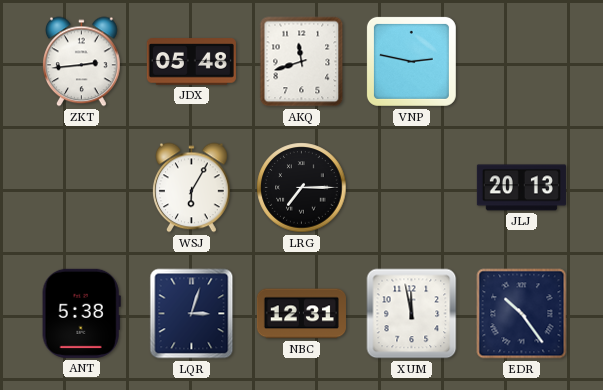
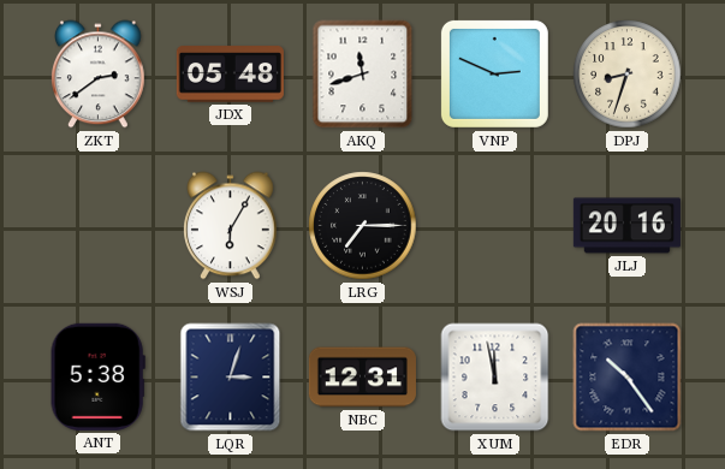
ZKT: 2:44 -> 2:39 (99, 75)
VNP: 2:47 -> 2:49 (494, 73)
DPJ: none -> 8:33 (628, 75)
JLJ: 20:13 -> 20:16 (626, 226)
